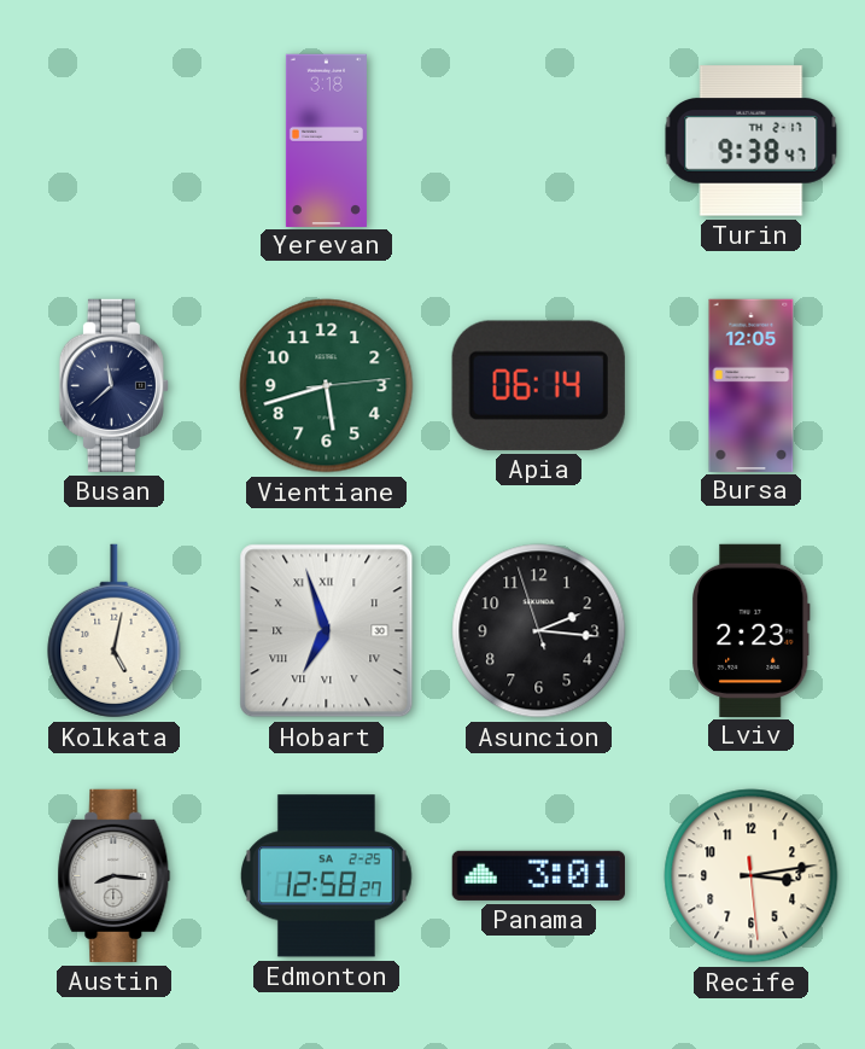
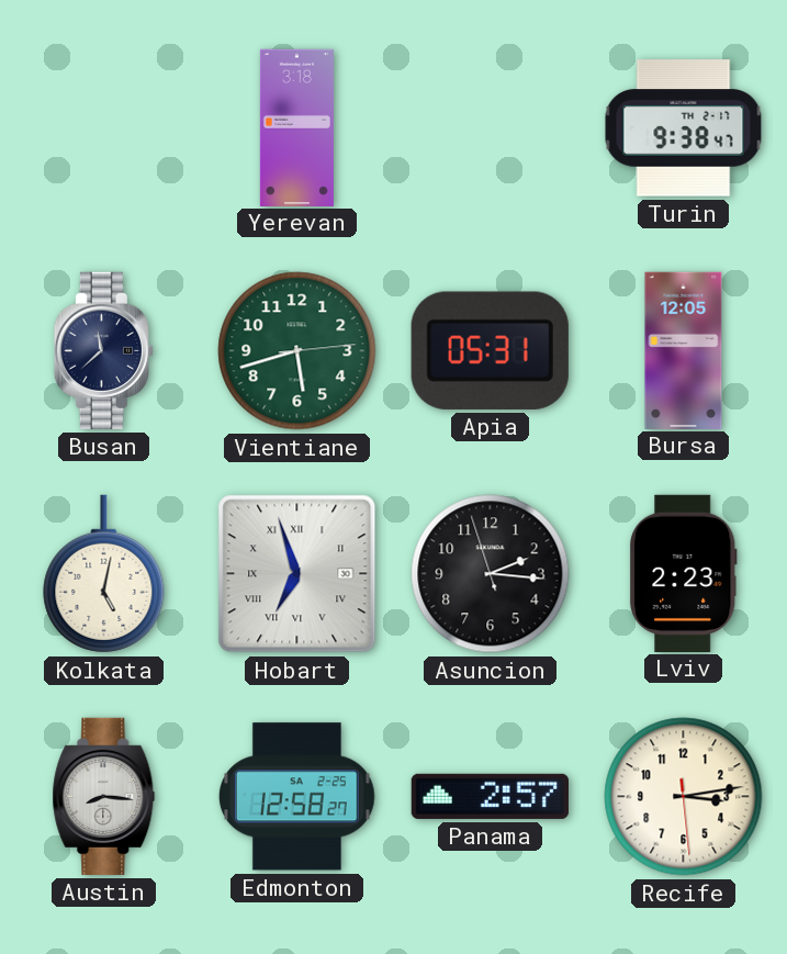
Apia: 06:14 -> 05:31 (490, 350)
Panama: 3:01 -> 2:57 (490, 796)
